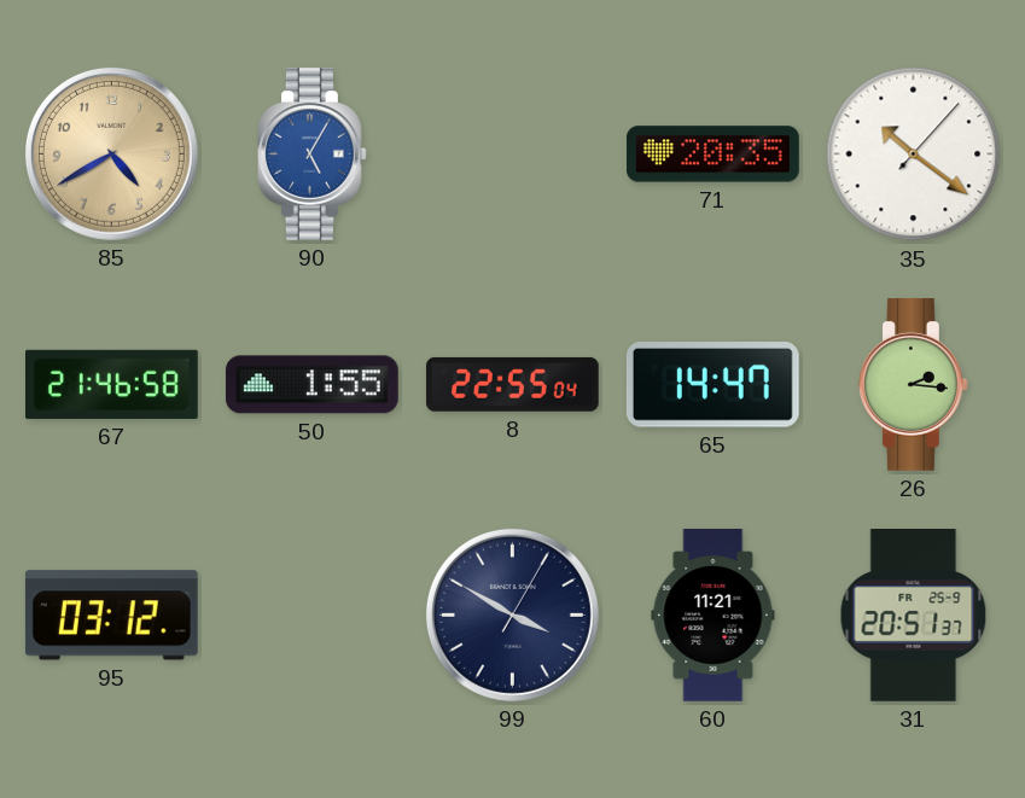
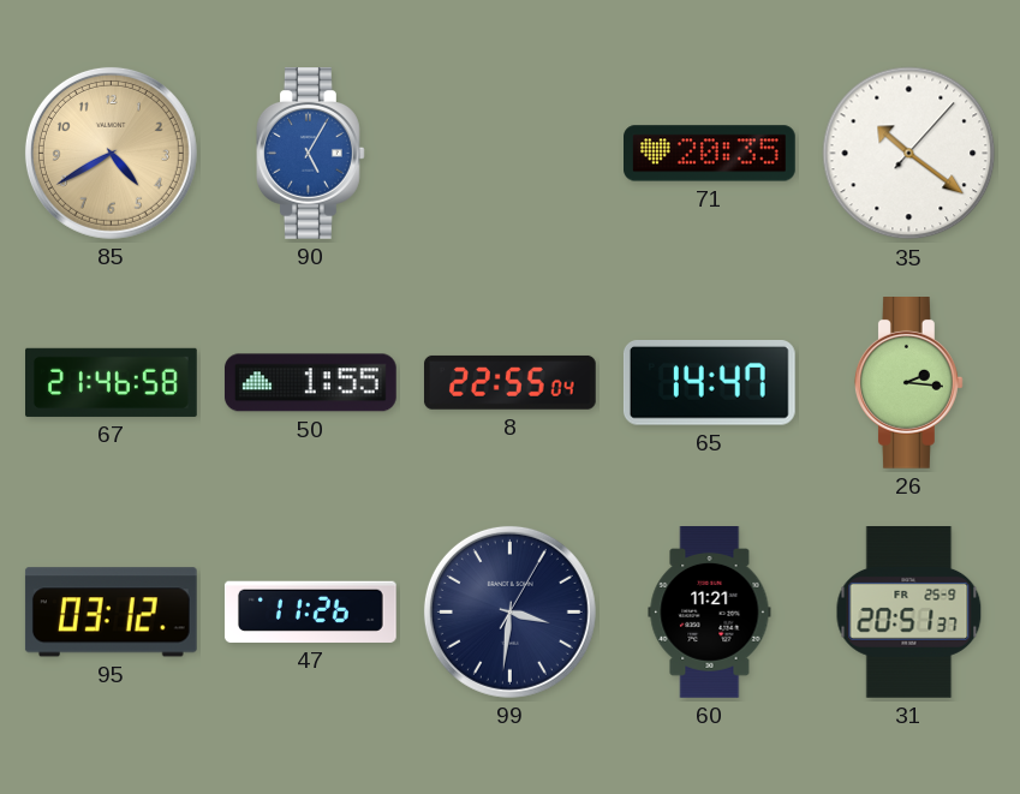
47: none -> 11:26 (310, 611)
99: 3:50 -> 3:31 (509, 611)
